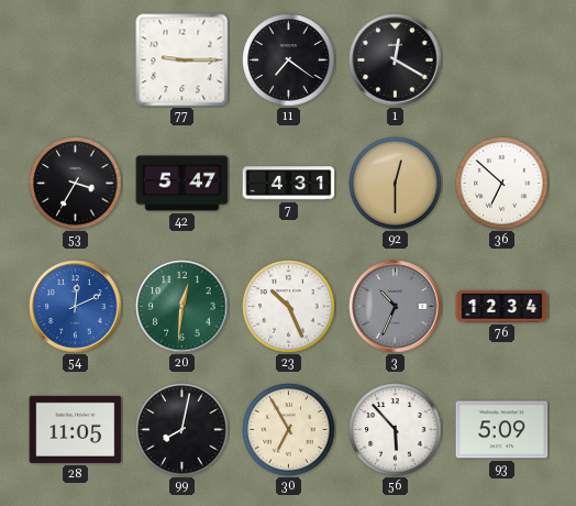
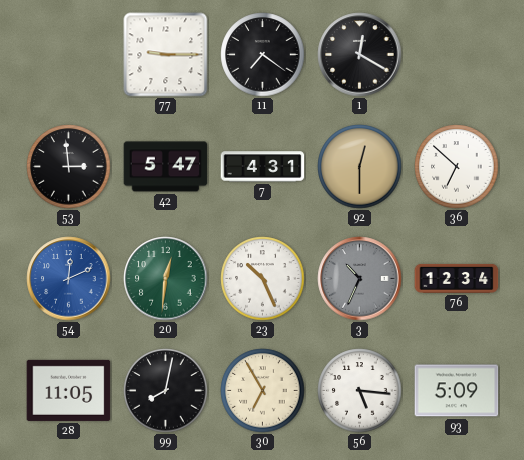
53: 3:35 -> 2:59 (69, 167)
56: 5:53 -> 5:16 (360, 391)
